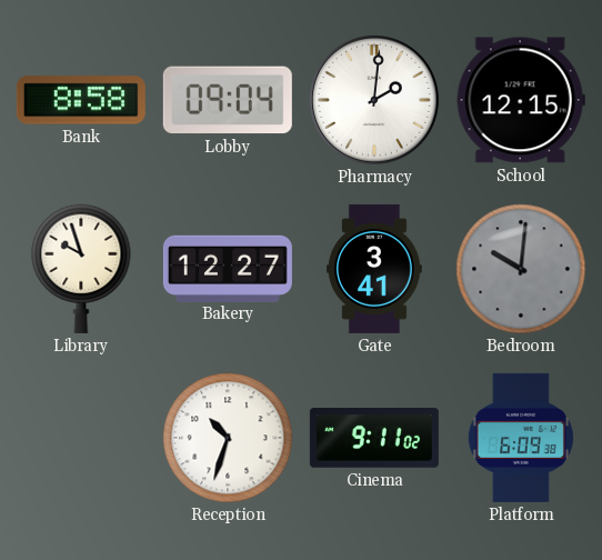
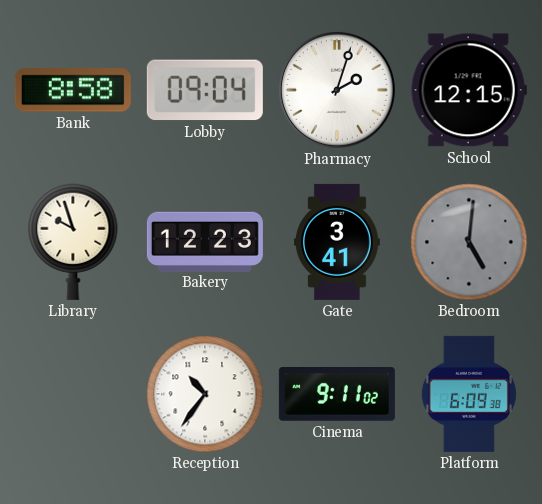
Pharmacy: 2:01 -> 2:03 (337, 90)
Bakery: 12:27 -> 12:23 (205, 241)
Bedroom: 10:01 -> 5:01 (469, 242)
Reception: 10:33 -> 10:36 (205, 394)
